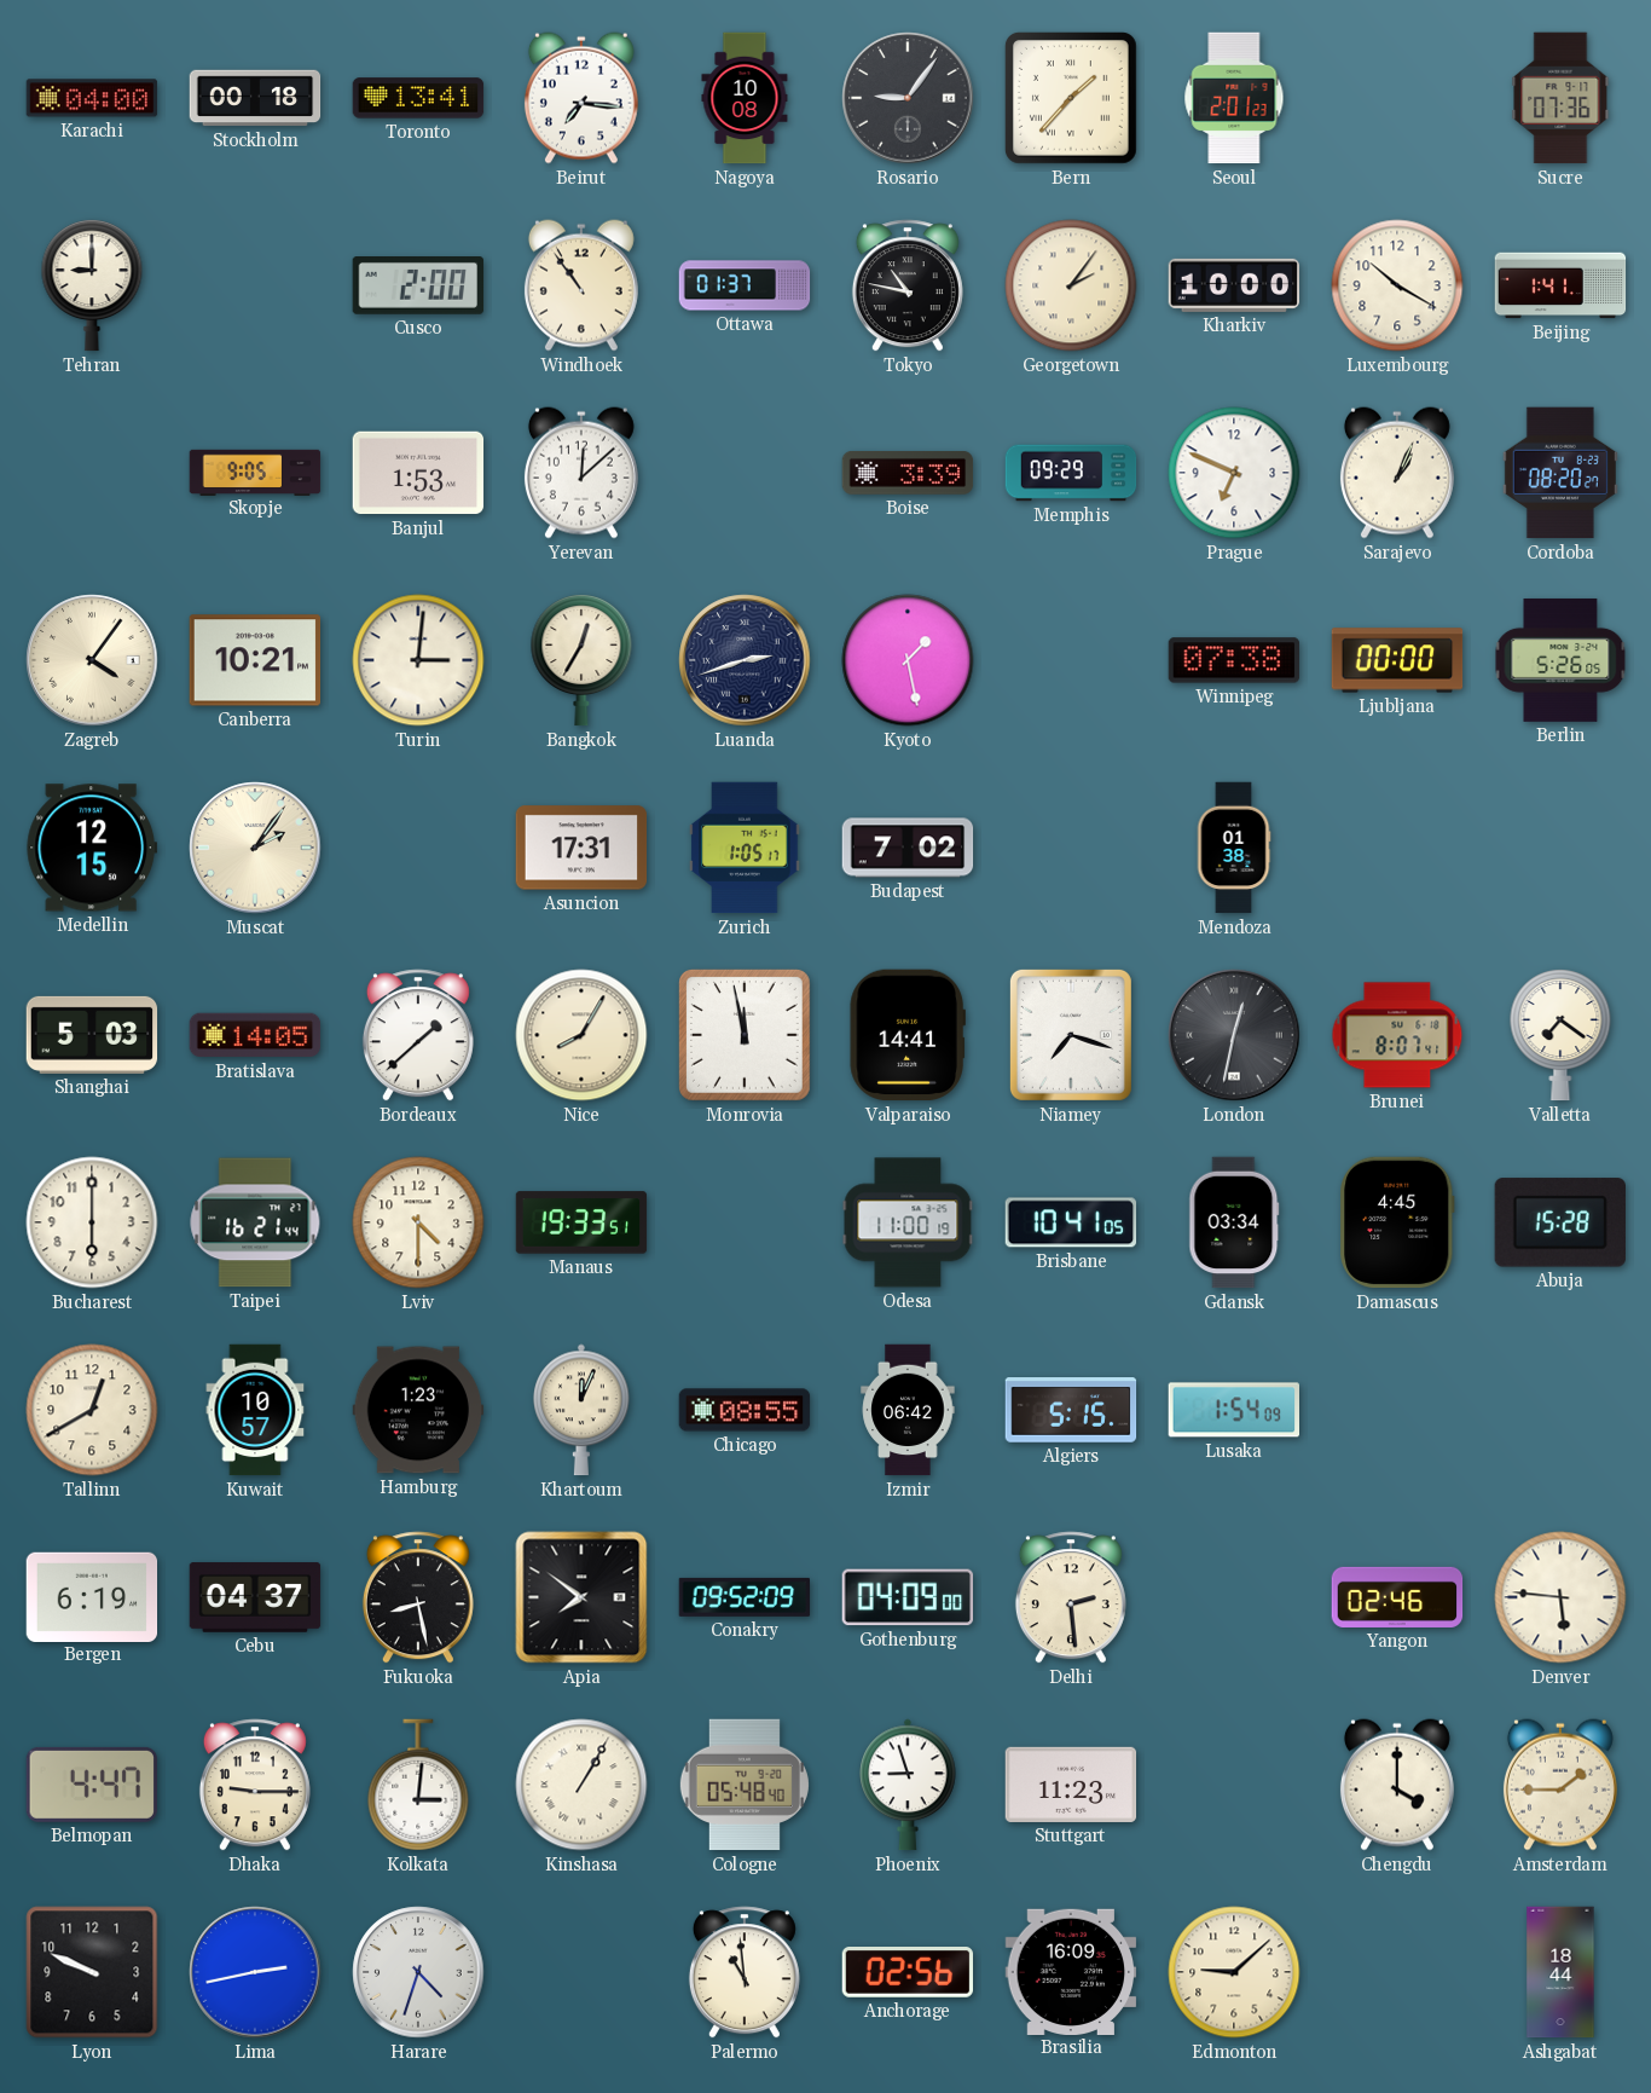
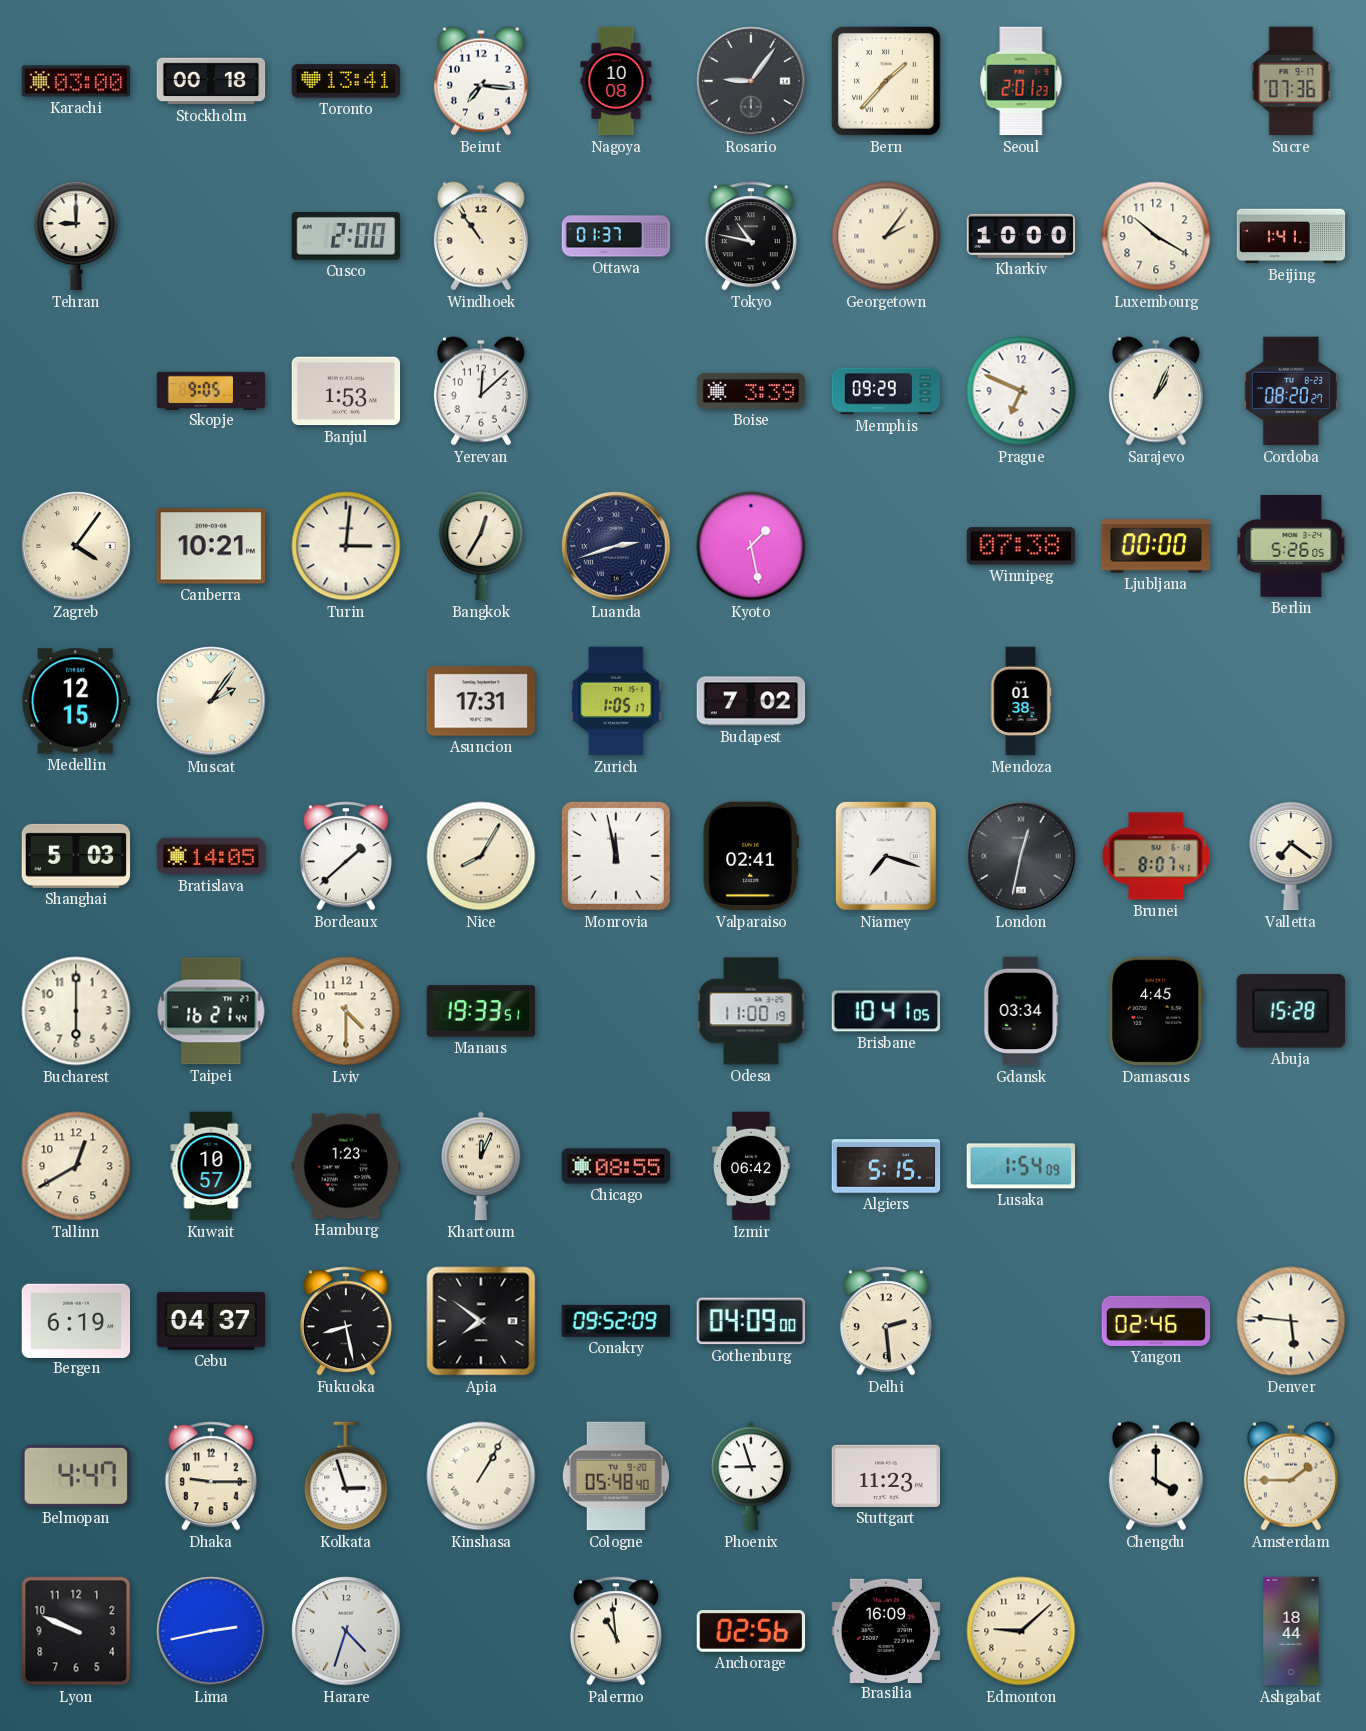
Karachi: 04:00 -> 03:00 (76, 81)
Valparaiso: 14:41 -> 02:41 (751, 856)
Kolkata: 3:01 -> 2:57 (346, 1476)
